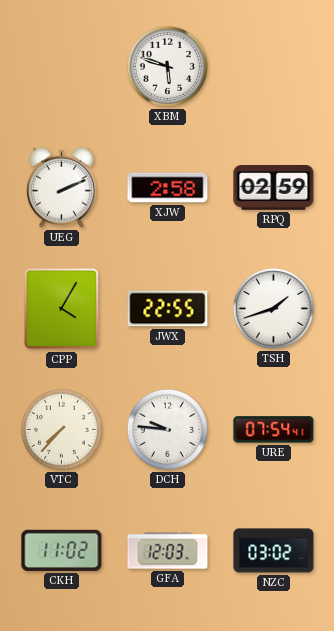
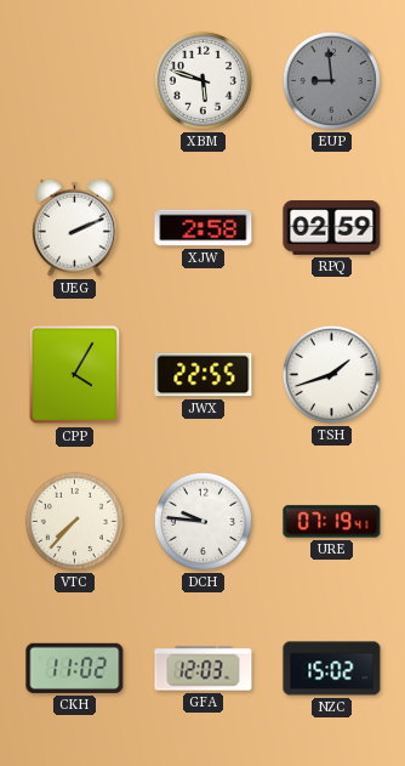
EUP: none -> 8:59 (331, 80)
URE: 07:54 -> 07:19 (332, 522)
NZC: 03:02 -> 15:02 (332, 669)
